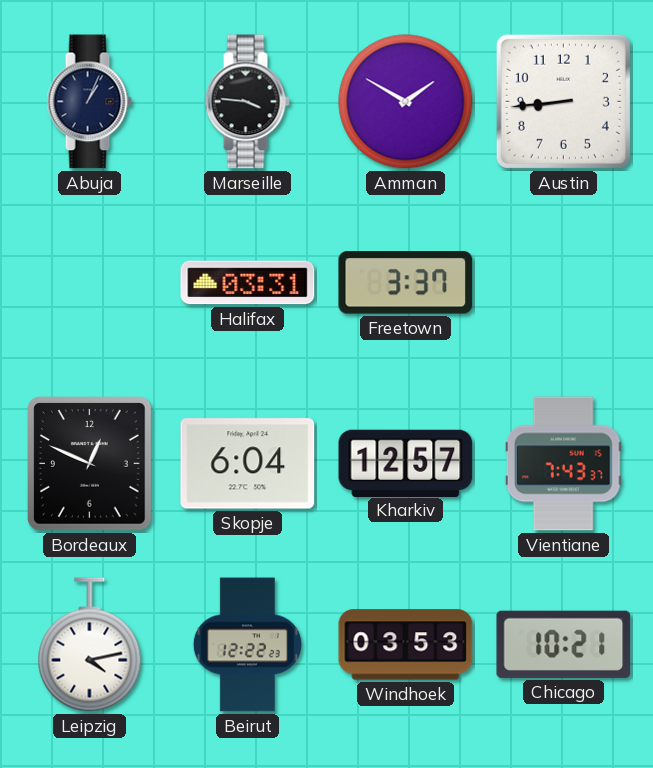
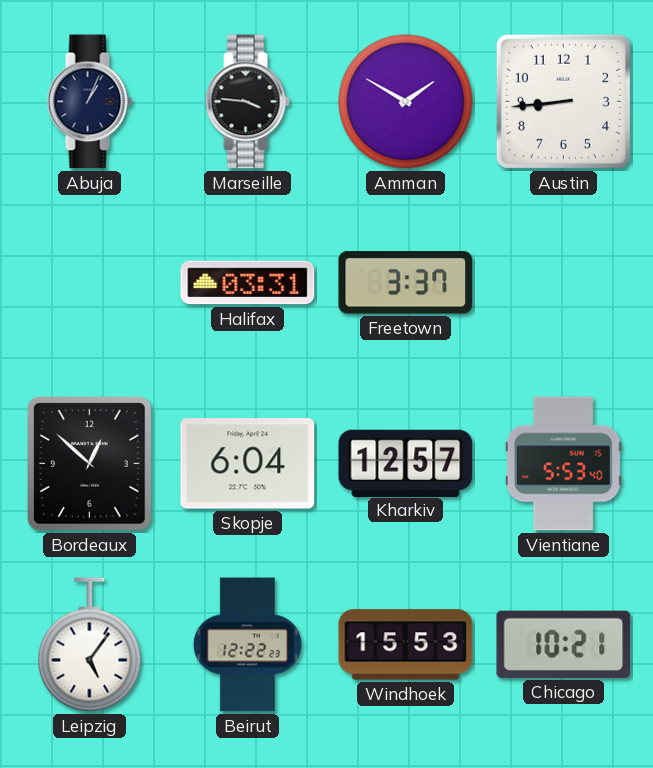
Bordeaux: 12:49 -> 12:52 (90, 464)
Vientiane: 7:43 -> 5:53 (563, 464)
Leipzig: 4:13 -> 5:06 (90, 645)
Windhoek: 03:53 -> 15:53 (406, 645)
